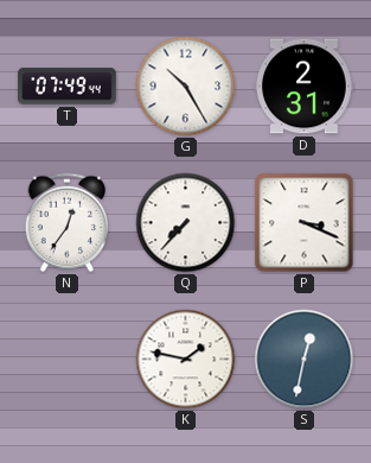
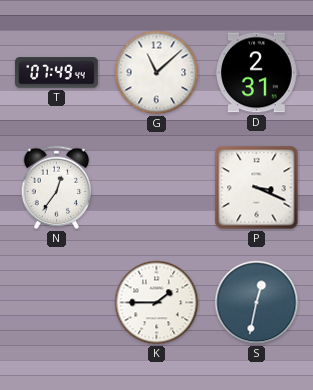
G: 10:25 -> 11:08 (157, 73)
Q: 7:37 -> none (186, 223)
K: 1:47 -> 1:45 (157, 303)
